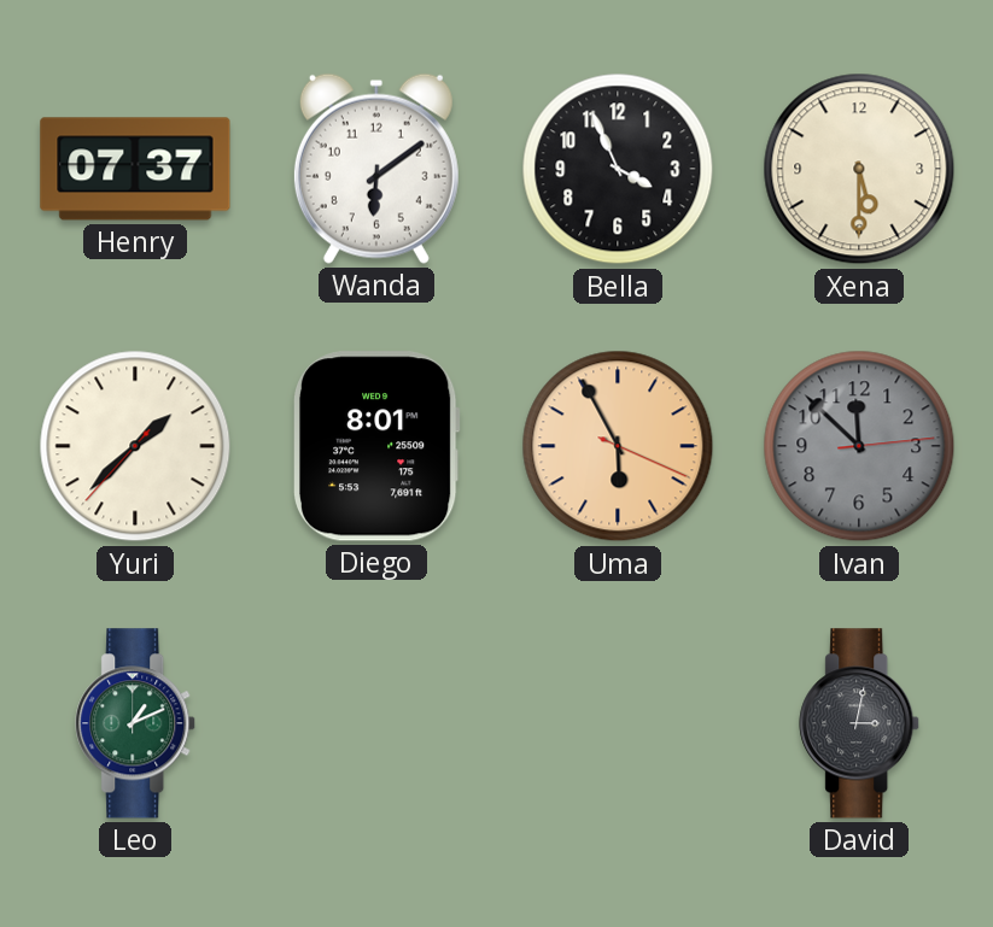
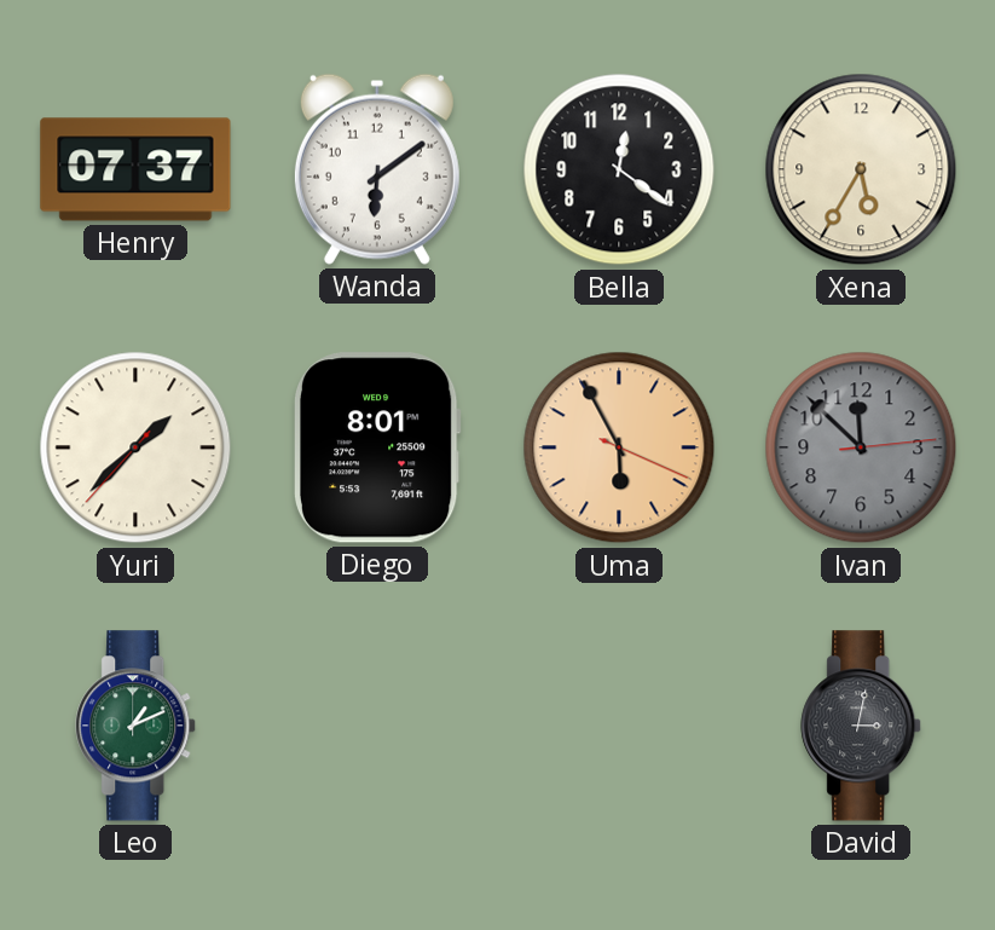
Bella: 3:56 -> 12:21 (619, 169)
Xena: 5:30 -> 5:35 (861, 169)
